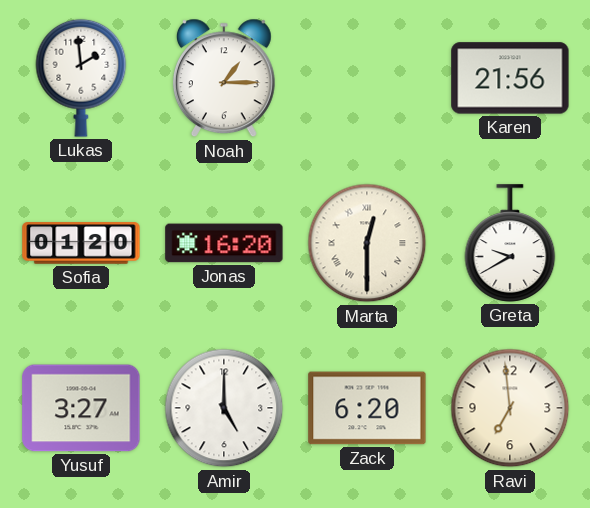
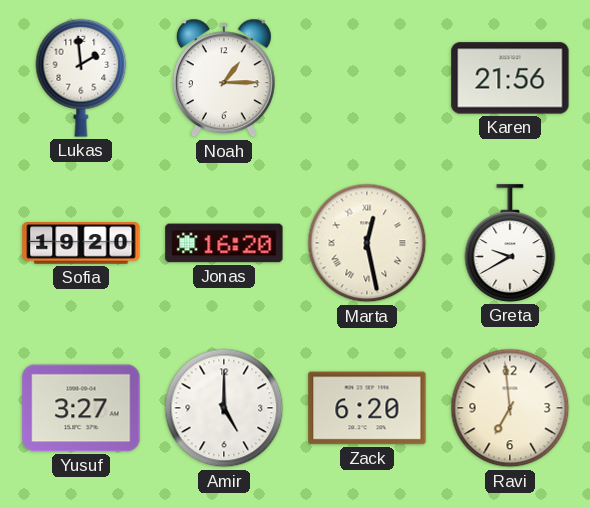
Sofia: 01:20 -> 19:20 (81, 243)
Marta: 12:30 -> 12:28 (367, 243)
